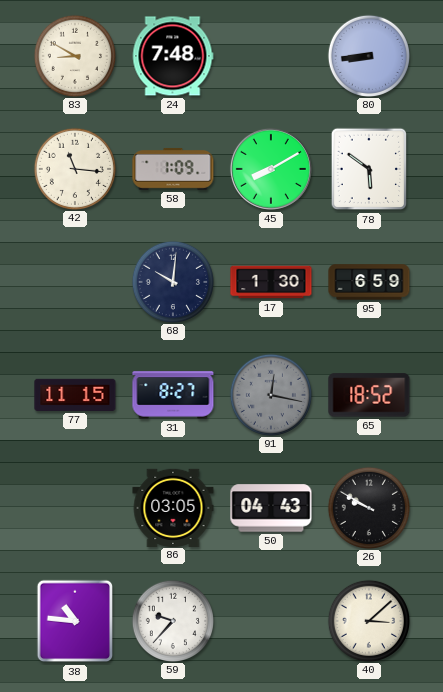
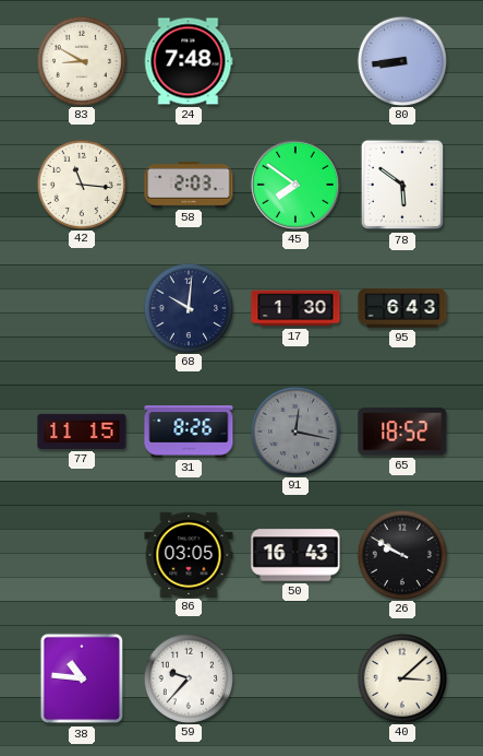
58: 1:09 -> 2:03 (189, 185)
45: 8:10 -> 7:51 (295, 185)
95: 6:59 -> 6:43 (402, 308)
31: 8:27 -> 8:26 (189, 432)
50: 04:43 -> 16:43 (295, 555)
